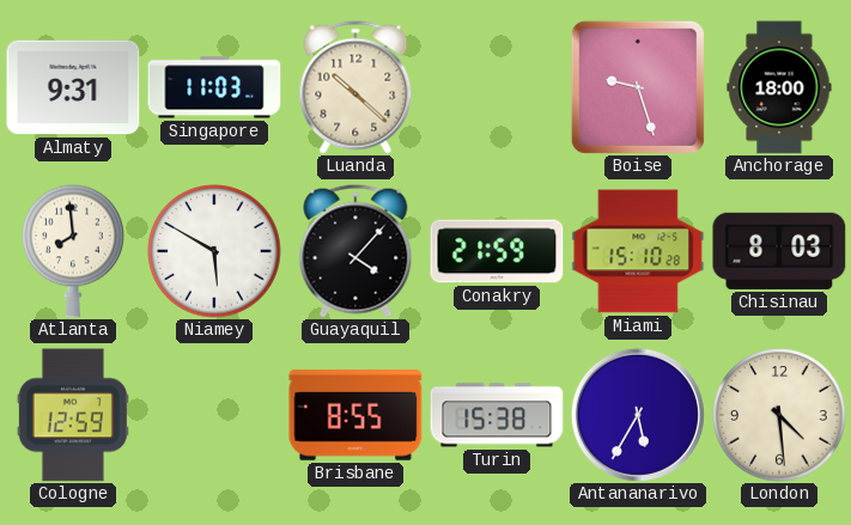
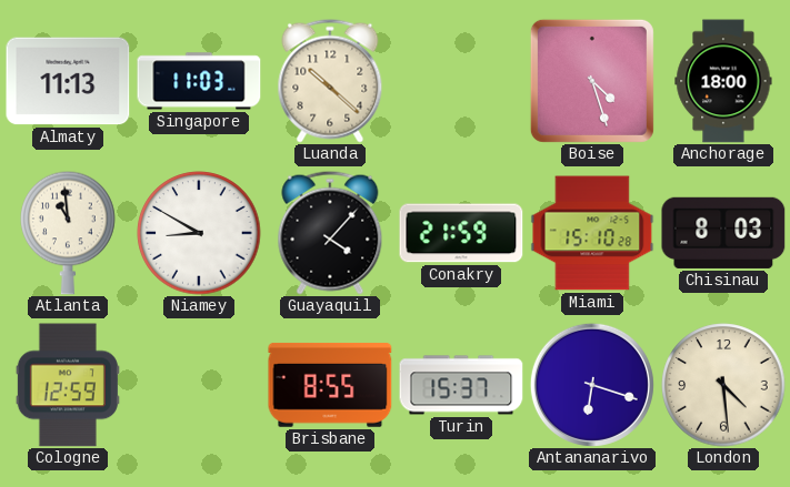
Almaty: 9:31 -> 11:13 (68, 81)
Boise: 9:27 -> 4:27 (592, 81)
Atlanta: 7:59 -> 10:59 (68, 233)
Niamey: 5:50 -> 8:50 (199, 233)
Turin: 15:38 -> 15:37 (461, 385)
Antananarivo: 5:35 -> 6:18 (592, 385)
